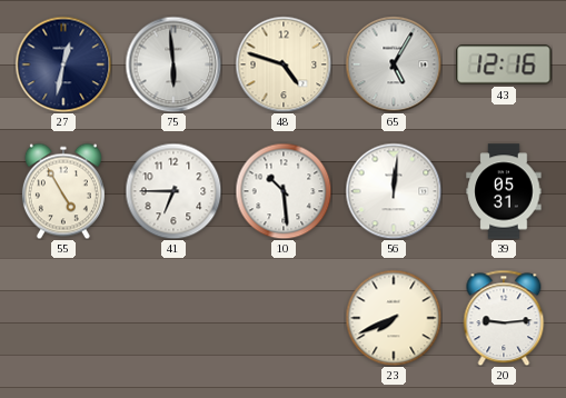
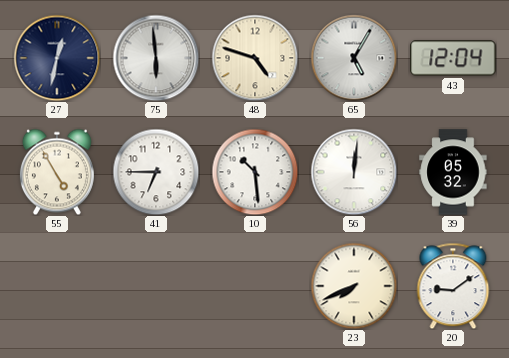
43: 12:16 -> 12:04 (453, 58)
39: 05:31 -> 05:32 (453, 172)
20: 9:14 -> 9:09 (453, 286)
